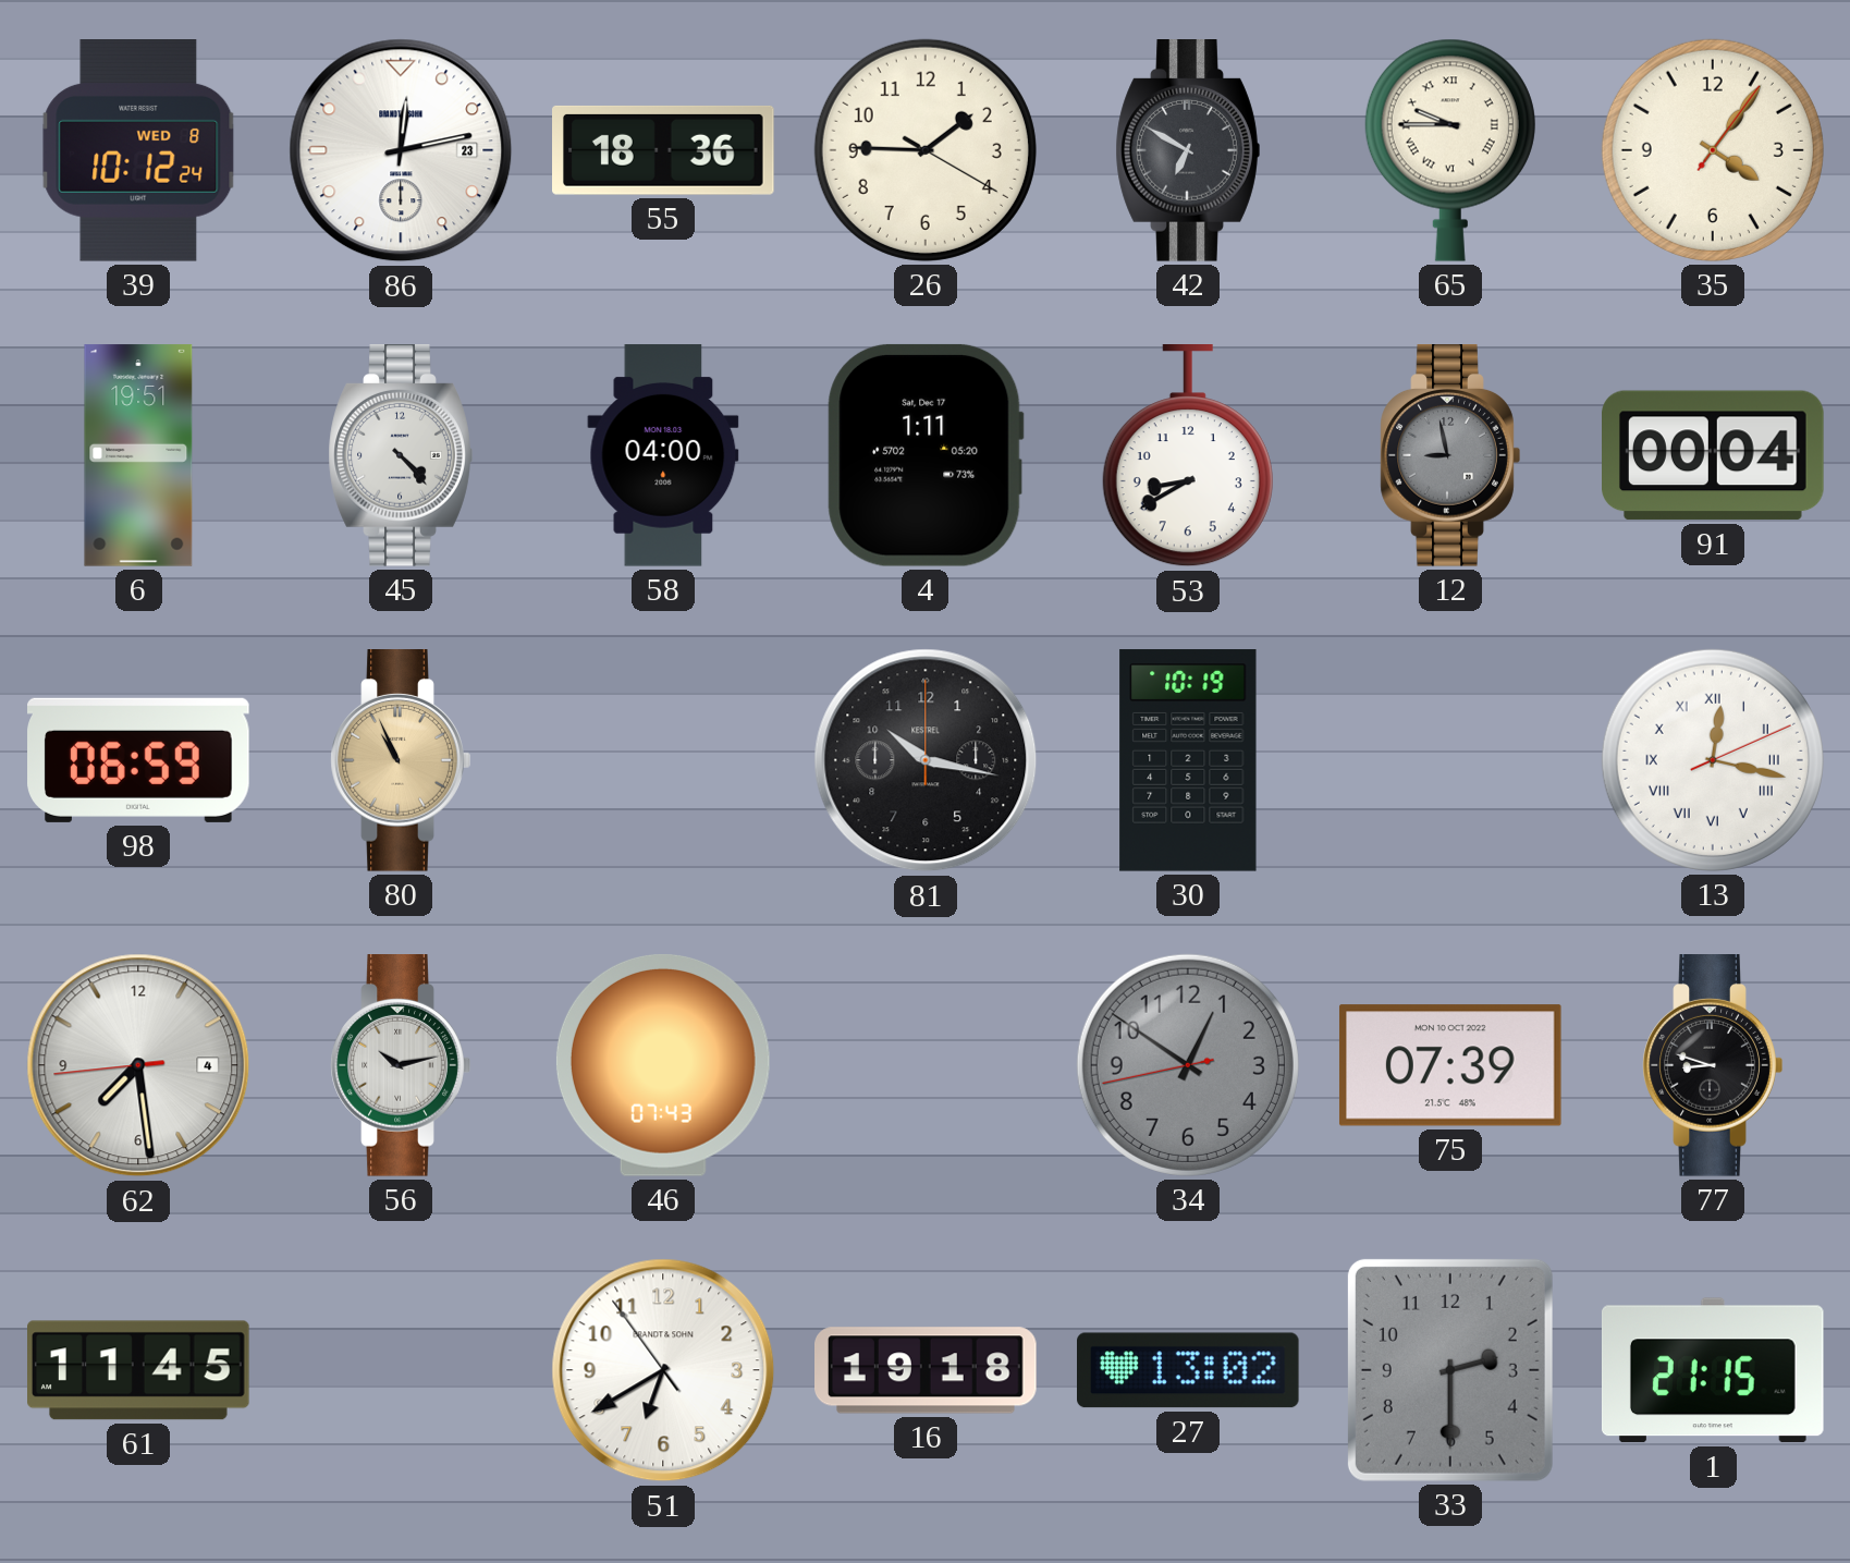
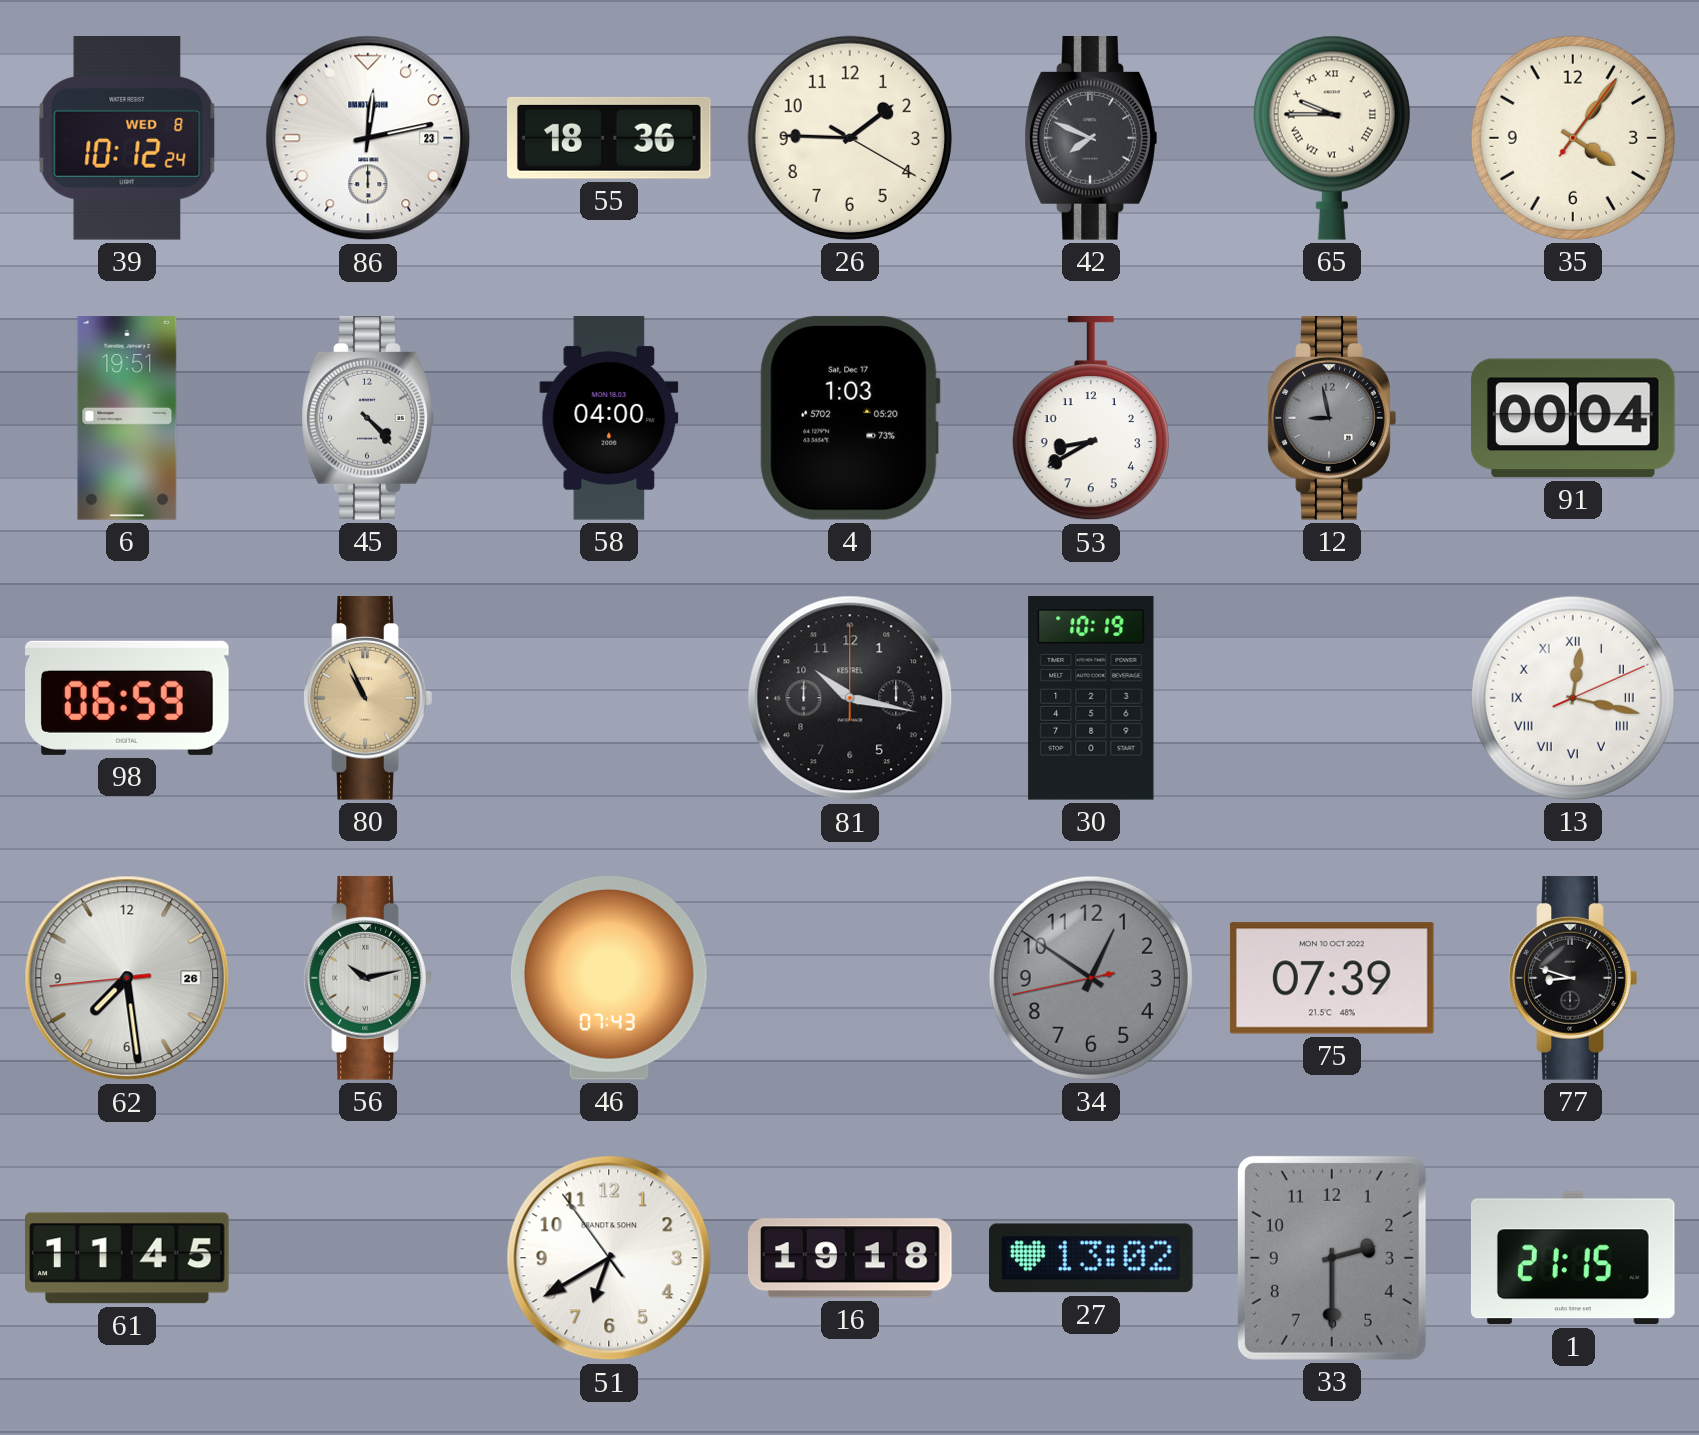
42: 6:50 -> 7:49 (1091, 138)
4: 1:11 -> 1:03 (850, 418)
62 date: 4 -> 26 (127, 978)
